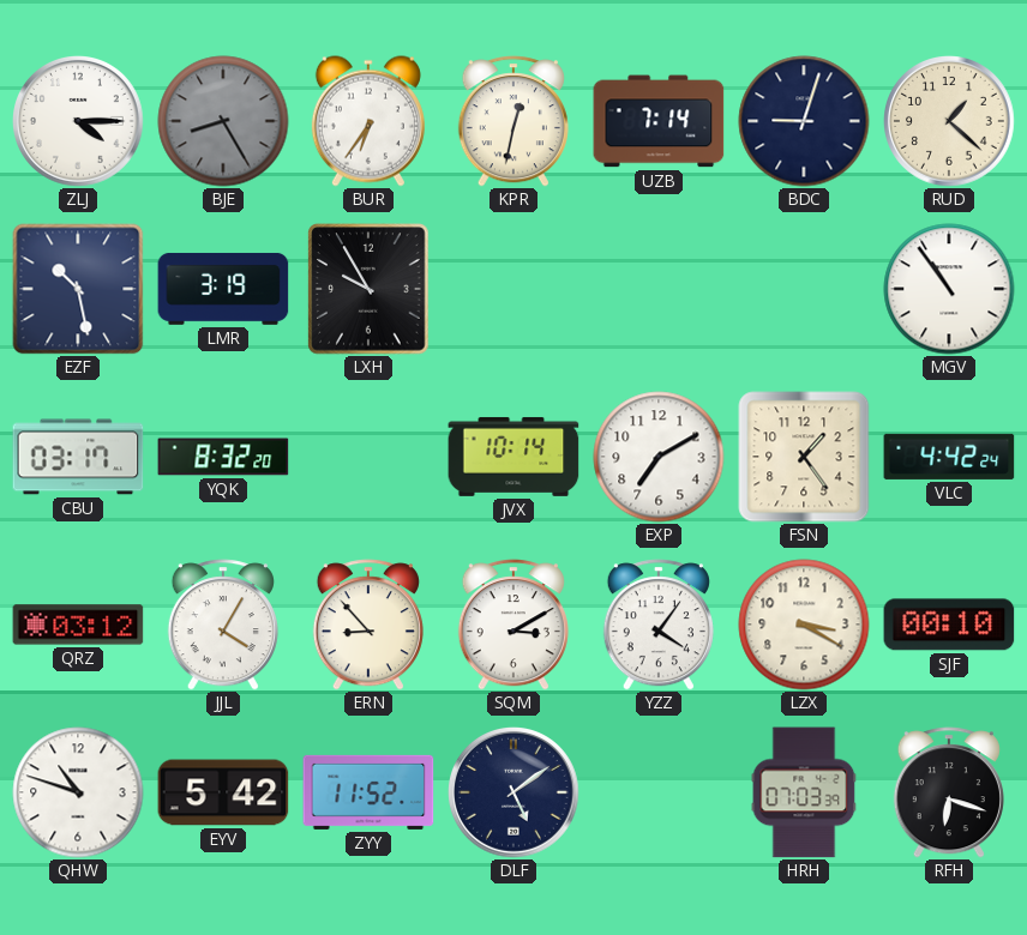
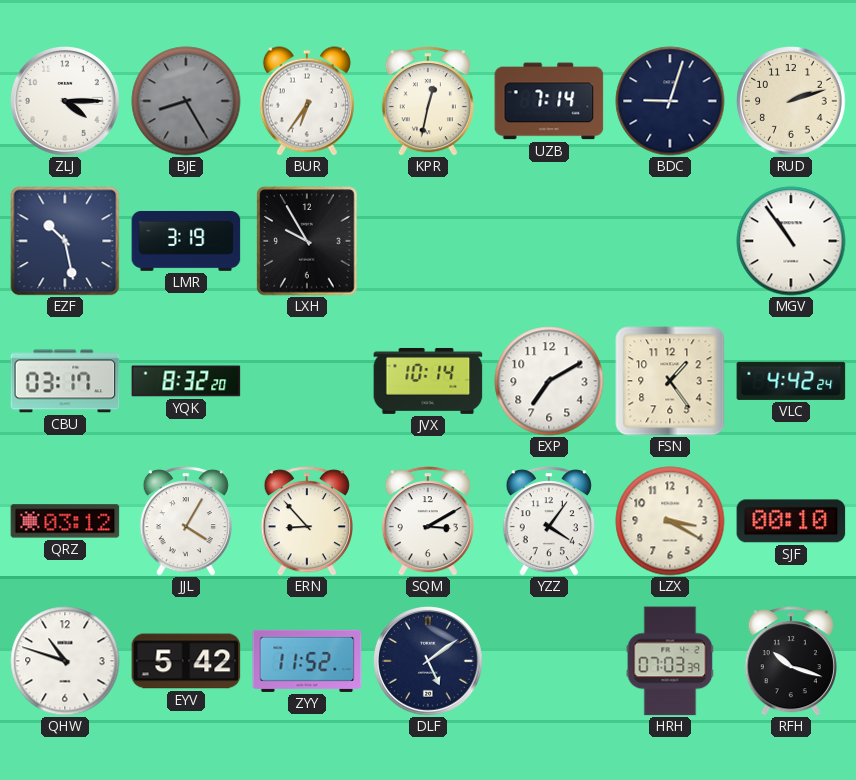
RUD: 1:22 -> 2:12 (792, 102)
RFH: 6:18 -> 10:18 (791, 661)
